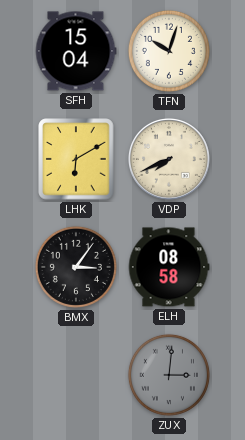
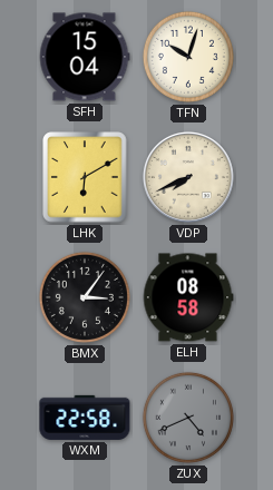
WXM: none -> 22:58 (85, 418)
ZUX: 3:01 -> 4:41 (188, 418)
